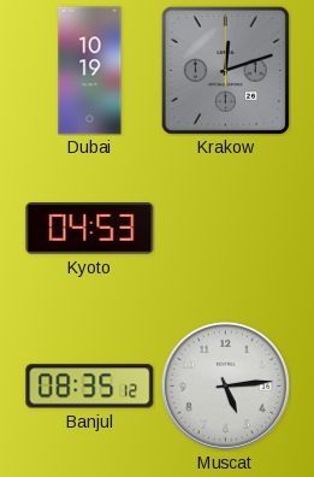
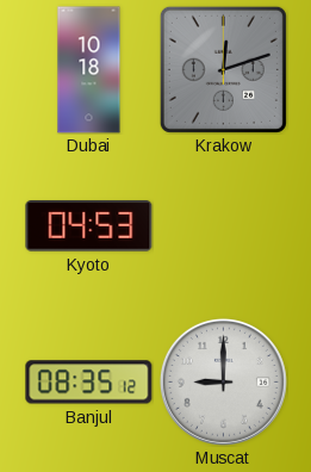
Dubai: 10:19 -> 10:18 (89, 70)
Muscat: 5:14 -> 9:00 (223, 381)
